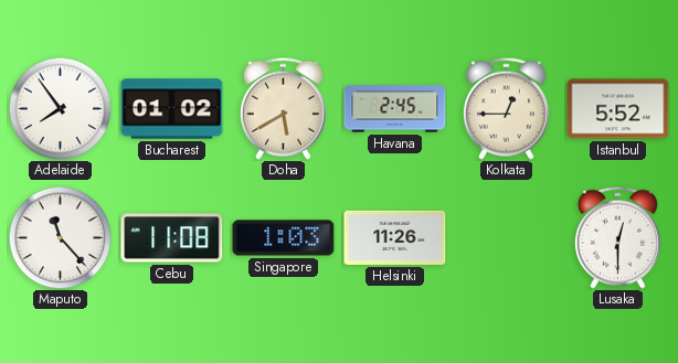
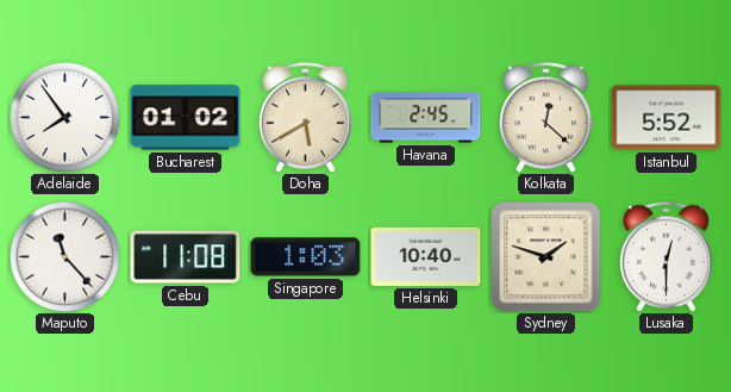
Kolkata: 12:45 -> 12:22 (545, 117)
Helsinki: 11:26 -> 10:40 (426, 256)
Sydney: none -> 1:48 (546, 257)
